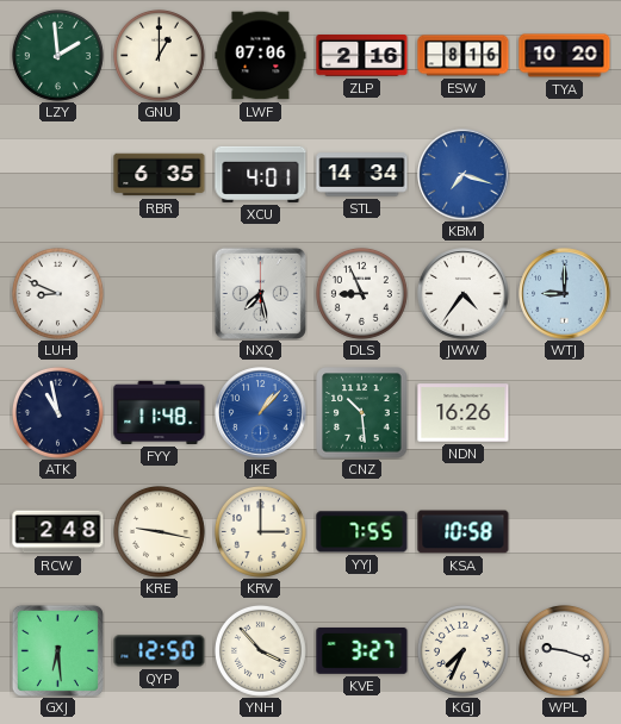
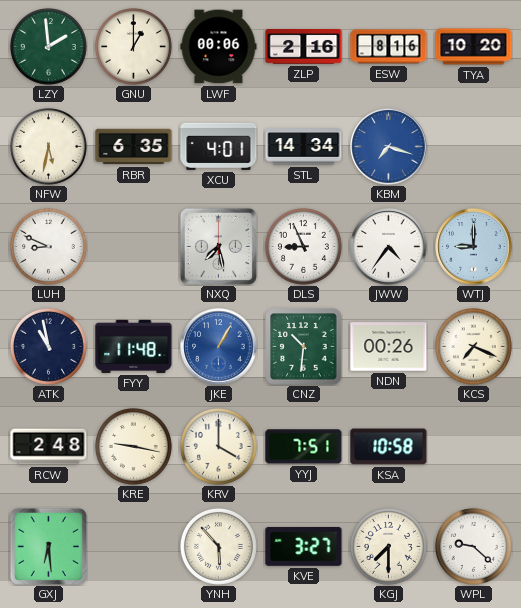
LWF: 07:06 -> 00:06 (219, 47)
NFW: none -> 5:32 (48, 146)
JKE: 1:07 -> 1:05 (219, 347)
CNZ: 10:29 -> 10:31 (304, 347)
NDN: 16:26 -> 00:26 (389, 347)
KCS: none -> 7:19 (473, 346)
KRV: 3:00 -> 4:00 (218, 446)
YYJ: 7:55 -> 7:51 (304, 447)
QYP: 12:50 -> none (160, 651)
YNH: 3:53 -> 5:53 (218, 546)
KGJ: 7:34 -> 7:30 (388, 546)
WPL: 9:18 -> 9:22 (473, 546)
